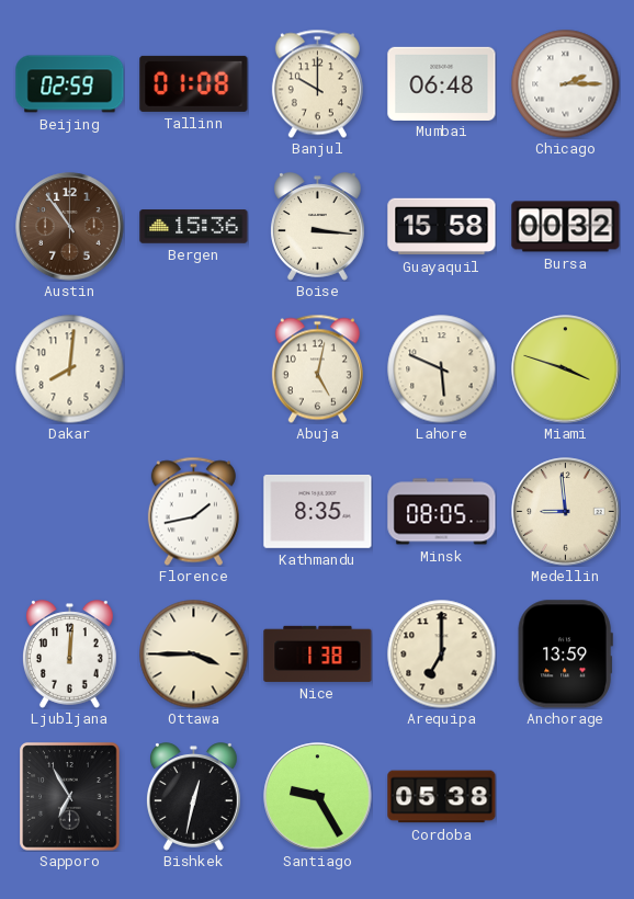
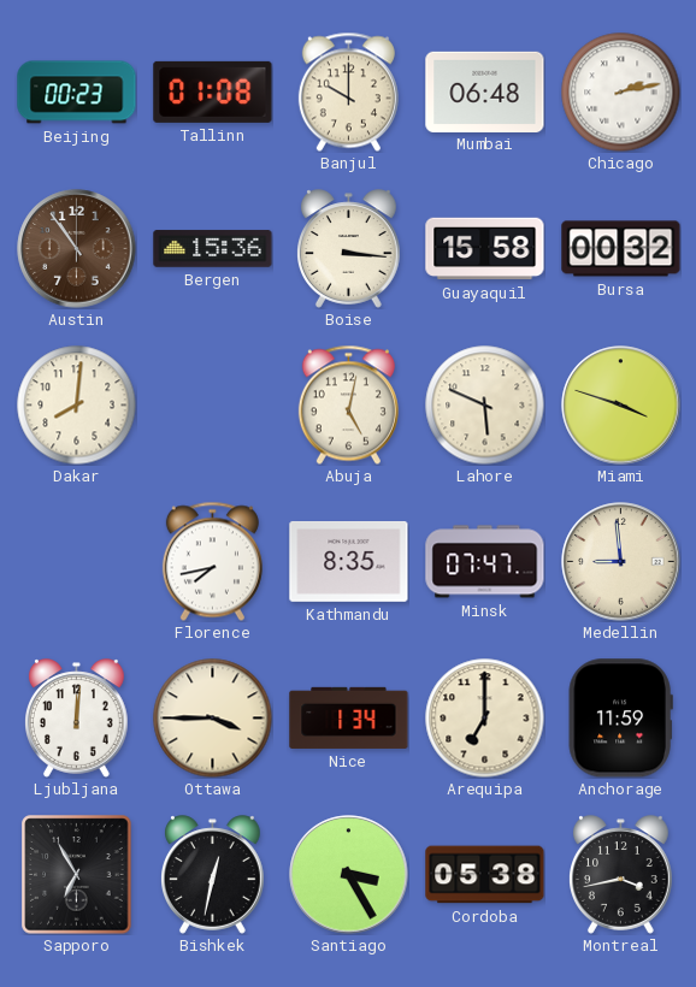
Beijing: 02:59 -> 00:23 (77, 93)
Chicago: 2:15 -> 2:13 (621, 93)
Florence: 1:43 -> 7:43 (212, 561)
Minsk: 08:05 -> 07:47 (485, 562)
Nice: 1:38 -> 1:34 (349, 717)
Anchorage: 13:59 -> 11:59 (620, 719)
Santiago: 9:25 -> 3:25 (349, 875)
Montreal: none -> 3:43 (621, 875)
